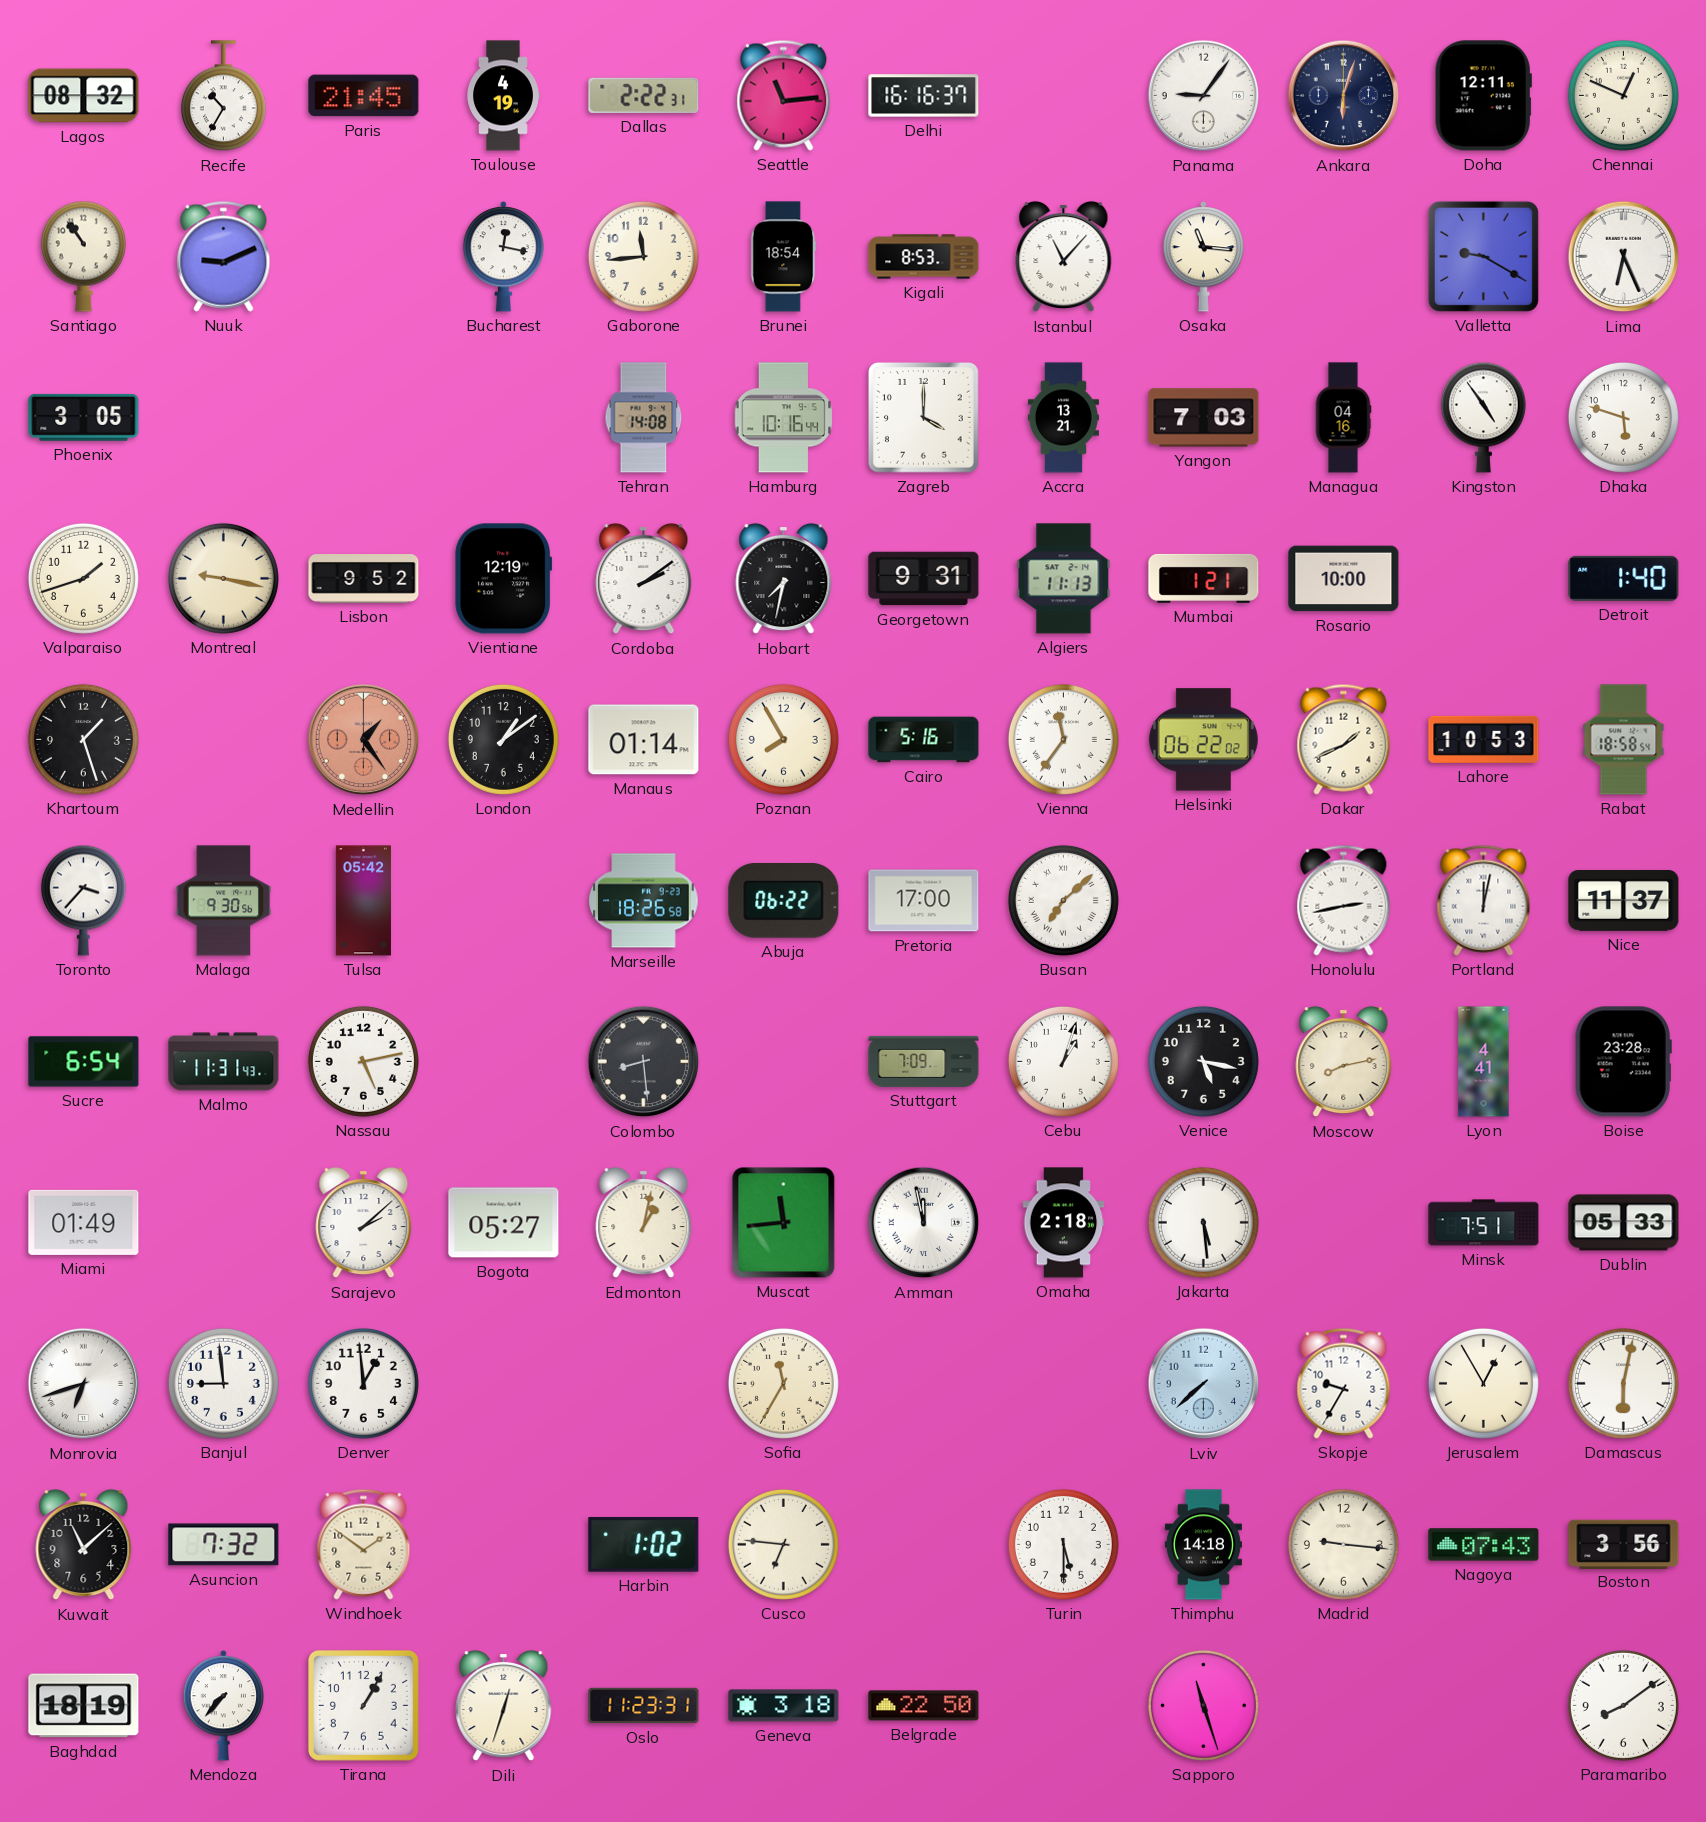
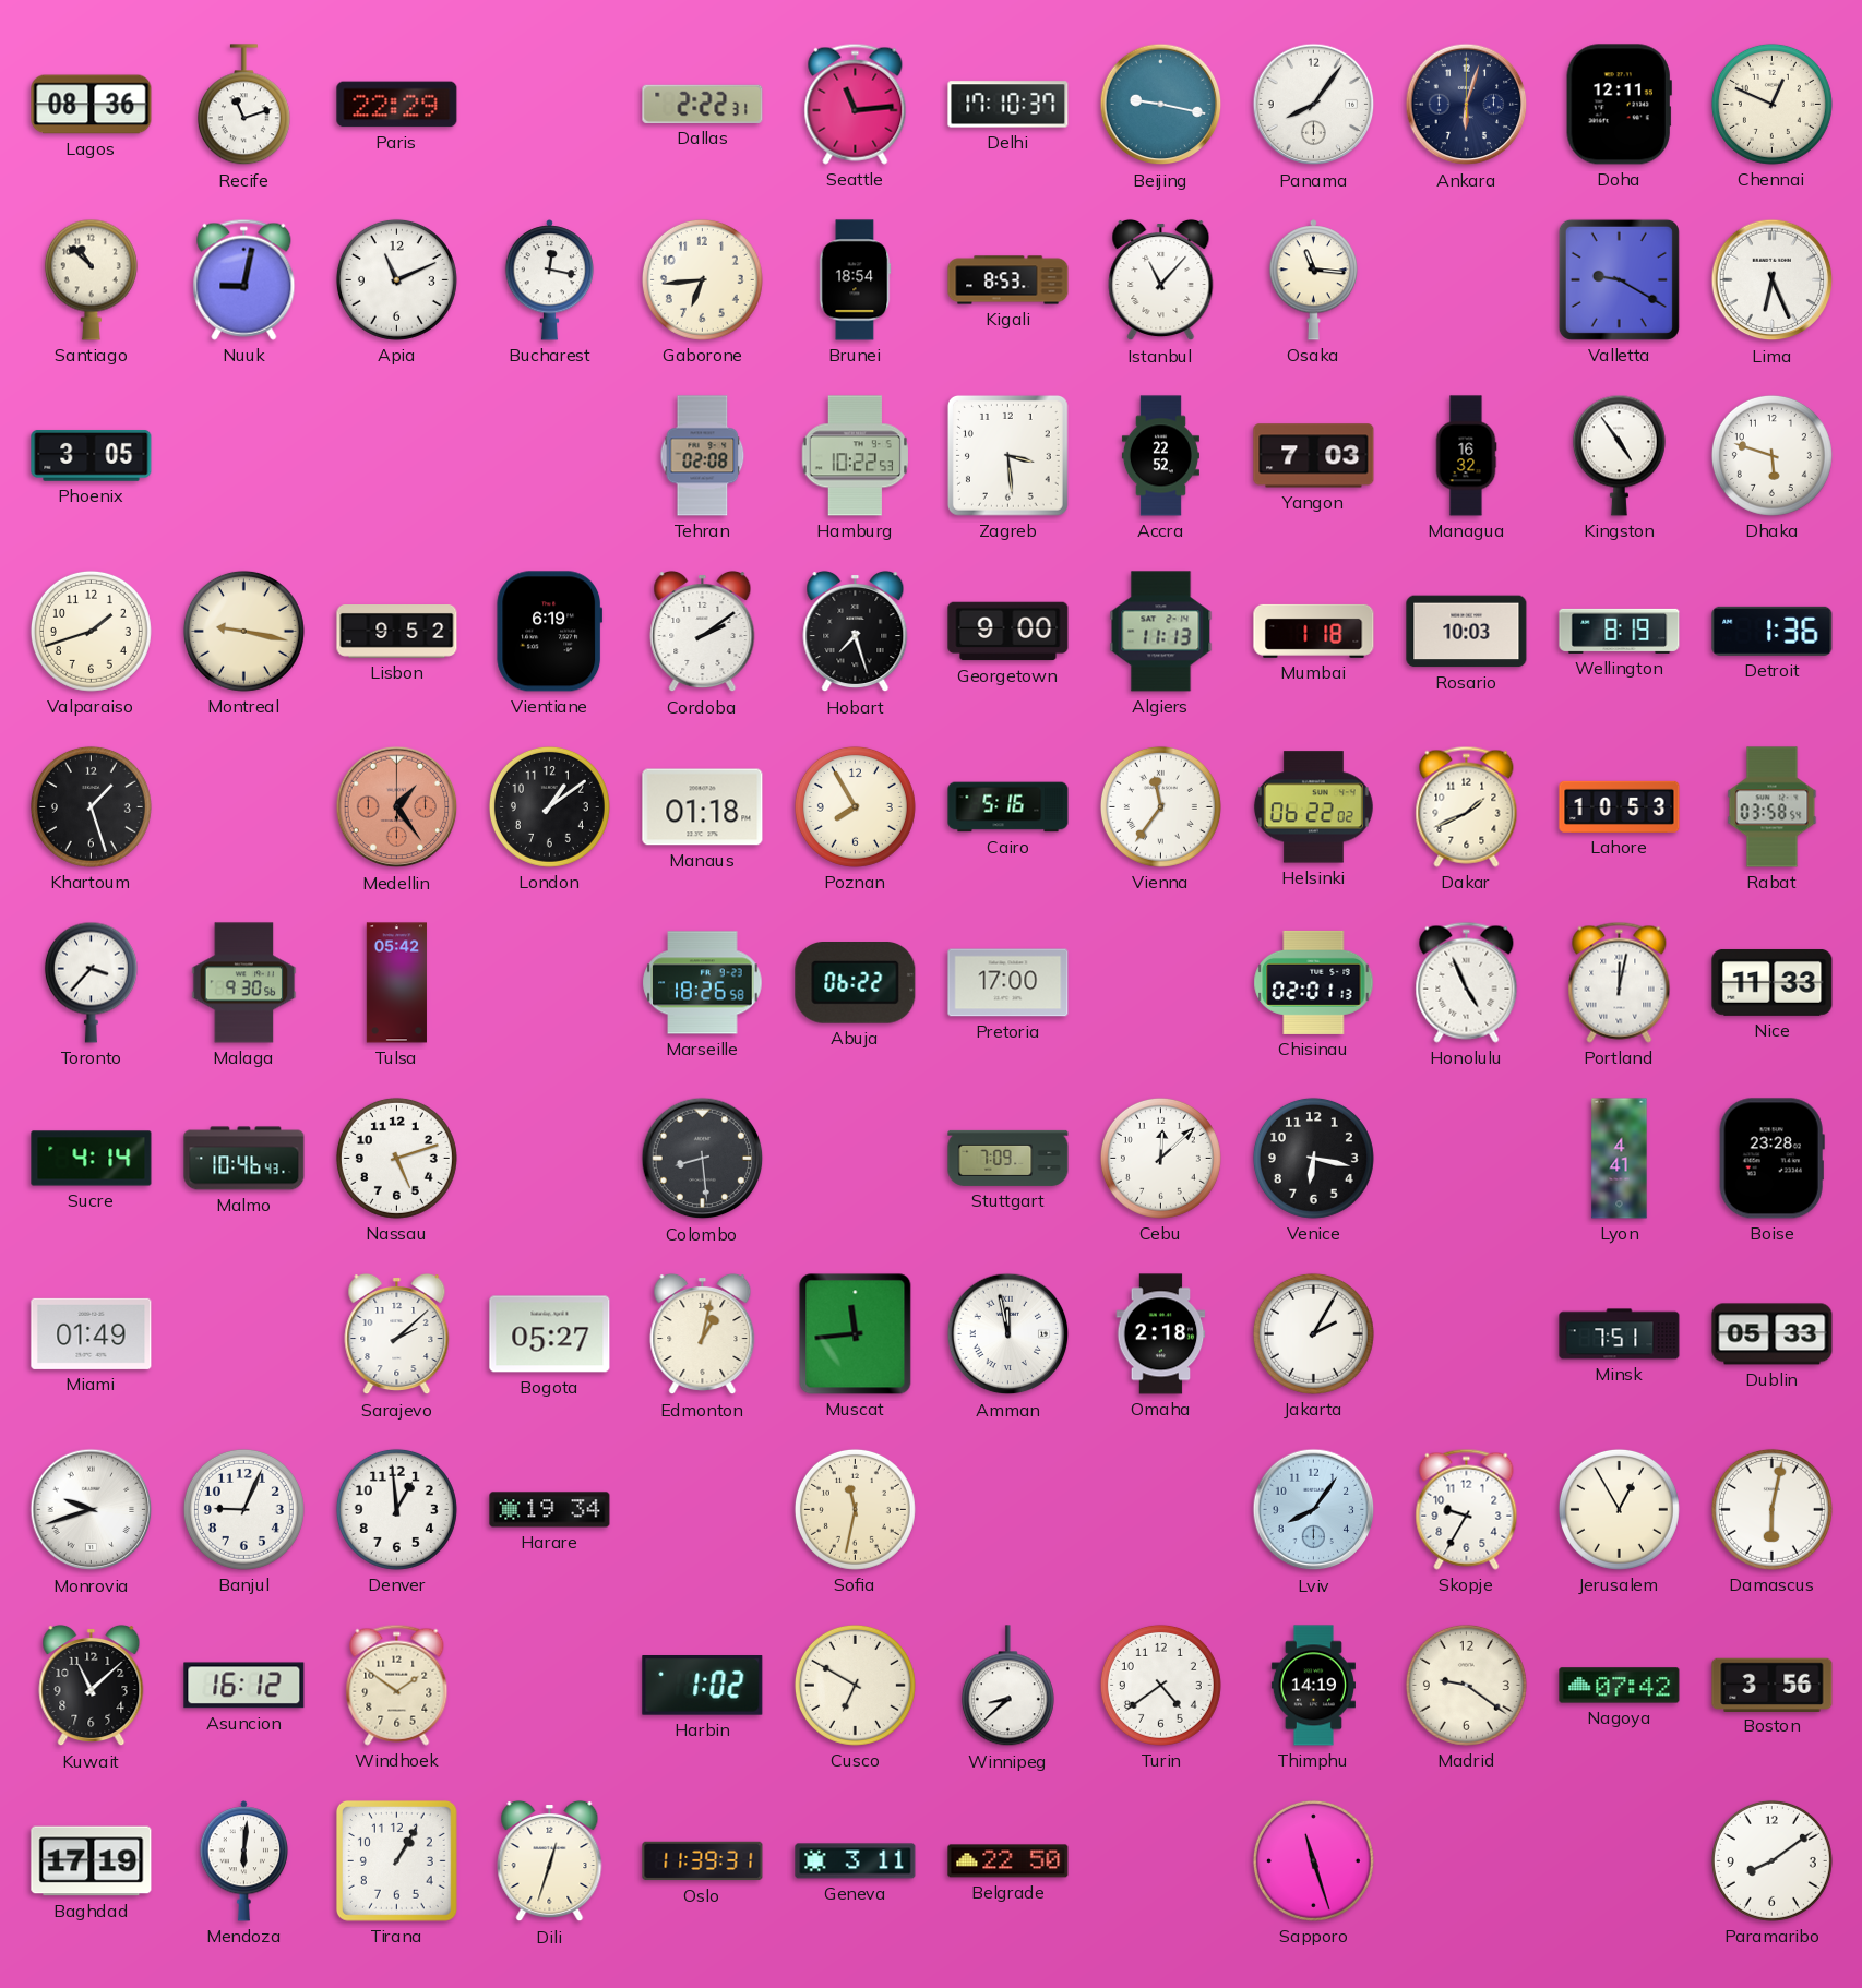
Lagos: 08:32 -> 08:36 (92, 105)
Recife: 10:35 -> 11:12 (243, 105)
Paris: 21:45 -> 22:29 (397, 105)
Toulouse: 4:19 -> none (503, 96)
Delhi: 16:16 -> 17:10 (1008, 105)
Beijing: none -> 9:17 (1161, 105)
Panama: 9:06 -> 8:06 (1314, 105)
Santiago: 10:54 -> 10:52 (91, 279)
Nuuk: 9:11 -> 9:02 (244, 279)
Apia: none -> 11:11 (396, 279)
Gaborone: 11:44 -> 6:44 (702, 279)
Tehran: 14:08 -> 02:08 (703, 456)
Hamburg: 10:16 -> 10:22 (855, 456)
Zagreb: 4:00 -> 3:29 (1007, 455)
Accra: 13:21 -> 22:52 (1160, 456)
Managua: 04:16 -> 16:32 (1466, 456)
Vientiane: 12:19 -> 6:19 (550, 632)
Hobart: 7:32 -> 7:27 (856, 632)
Georgetown: 9:31 -> 9:00 (1008, 632)
Mumbai: 1:21 -> 1:18 (1314, 631)
Rosario: 10:00 -> 10:03 (1467, 632)
Wellington: none -> 8:19 (1620, 631)
Detroit: 1:40 -> 1:36 (1773, 631)
Manaus: 01:14 -> 01:18 (703, 807)
Rabat: 18:58 -> 03:58 (1773, 807)
Busan: 7:08 -> none (1063, 900)
Chisinau: none -> 02:01 (1314, 982)
Honolulu: 2:43 -> 4:56 (1467, 982)
Nice: 11:37 -> 11:33 (1773, 982)
Sucre: 6:54 -> 4:14 (92, 1159)
Malmo: 11:31 -> 10:46 (244, 1159)
Nassau: 5:13 -> 5:12 (396, 1158)
Cebu: 1:03 -> 12:08 (1160, 1158)
Venice: 5:17 -> 6:17 (1313, 1158)
Moscow: 8:13 -> none (1344, 1062)
Jakarta: 5:29 -> 2:05 (1313, 1333)
Monrovia: 6:42 -> 9:42 (92, 1510)
Banjul: 8:59 -> 9:04 (243, 1509)
Harare: none -> 19:34 (550, 1510)
Sofia: 11:35 -> 11:32 (855, 1509)
Lviv: 7:38 -> 8:06 (1314, 1510)
Asuncion: 7:32 -> 16:12 (244, 1686)
Cusco: 6:46 -> 6:50 (855, 1685)
Winnipeg: none -> 8:38 (1007, 1686)
Turin: 5:30 -> 4:39 (1160, 1685)
Thimphu: 14:18 -> 14:19 (1313, 1686)
Madrid: 9:16 -> 9:21 (1466, 1685)
Nagoya: 07:43 -> 07:42 (1620, 1686)
Baghdad: 18:19 -> 17:19 (92, 1861)
Mendoza: 7:37 -> 6:01 (244, 1861)
Oslo: 11:23 -> 11:39 (703, 1861)
Geneva: 3:18 -> 3:11 (856, 1861)
